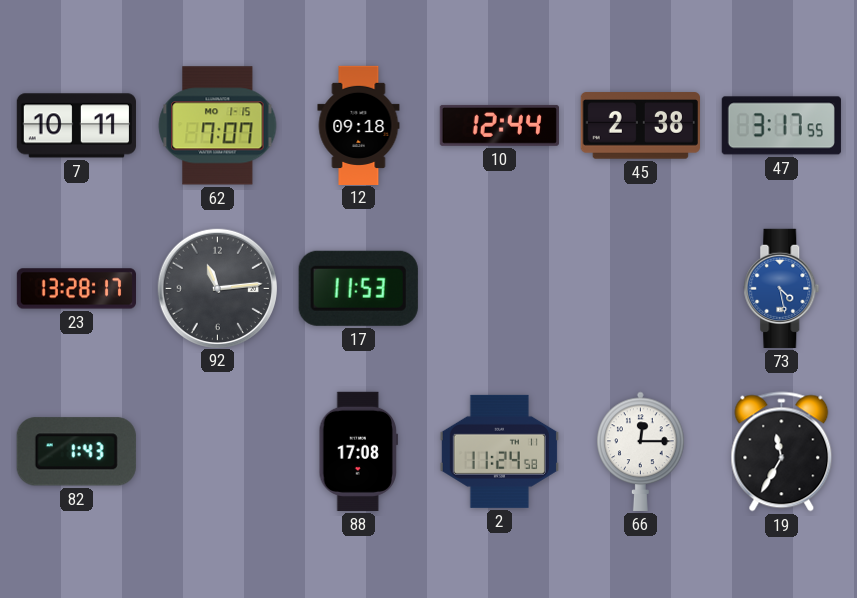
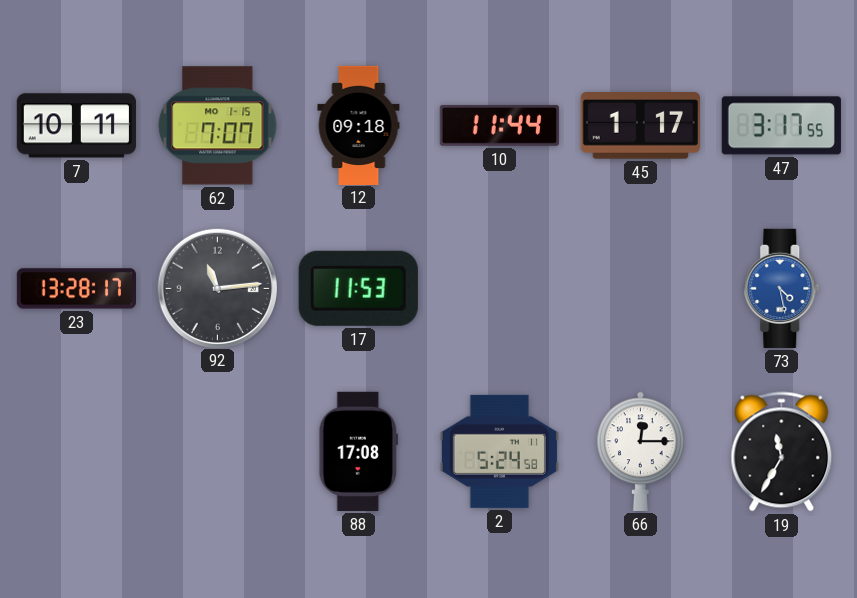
10: 12:44 -> 11:44 (499, 125)
45: 2:38 -> 1:17 (640, 126)
82: 1:43 -> none (76, 452)
2: 11:24 -> 5:24 (499, 451)
